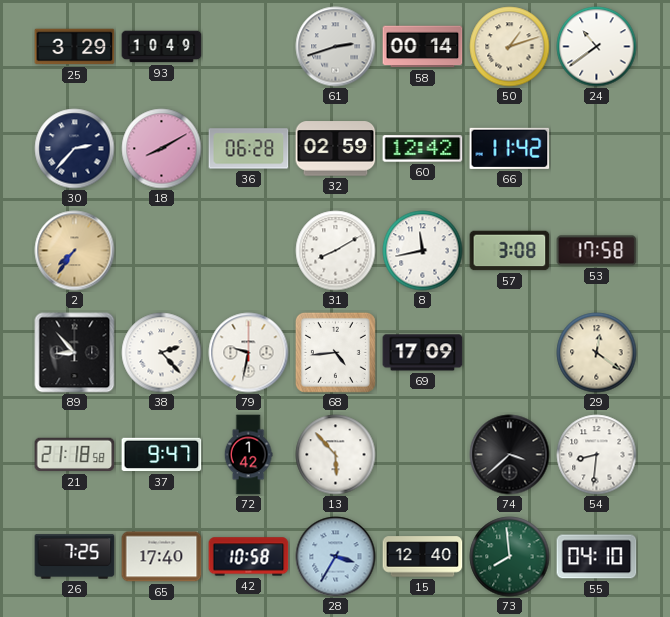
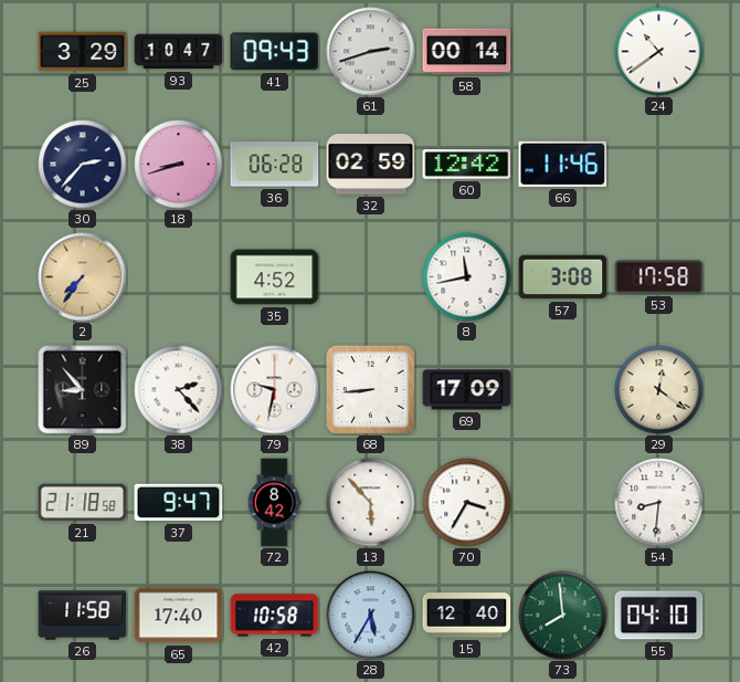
93: 10:49 -> 10:47 (179, 52)
41: none -> 09:43 (275, 52)
50: 1:12 -> none (510, 47)
18: 8:10 -> 8:42 (179, 165)
66: 11:42 -> 11:46 (563, 164)
35: none -> 4:52 (275, 277)
31: 8:10 -> none (336, 251)
68: 4:44 -> 8:44 (370, 389)
72: 1:42 -> 8:42 (274, 503)
70: none -> 3:35 (467, 503)
74: 3:38 -> none (510, 455)
26: 7:25 -> 11:58 (83, 616)
28: 3:35 -> 5:35 (371, 616)
